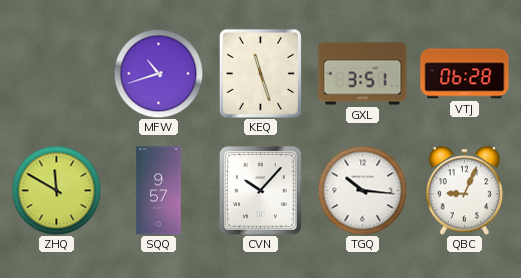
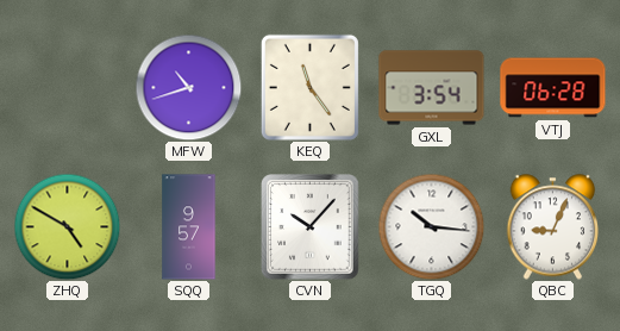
KEQ: 11:27 -> 11:24 (309, 87)
GXL: 3:51 -> 3:54 (432, 88)
ZHQ: 11:50 -> 4:50 (67, 226)
